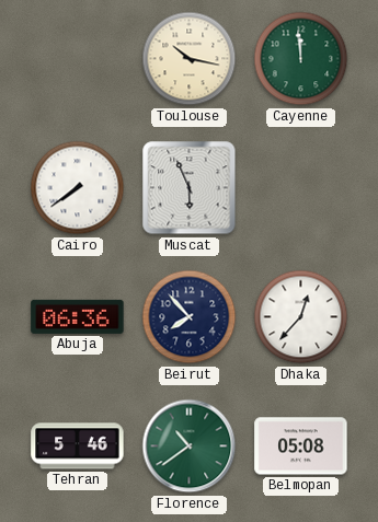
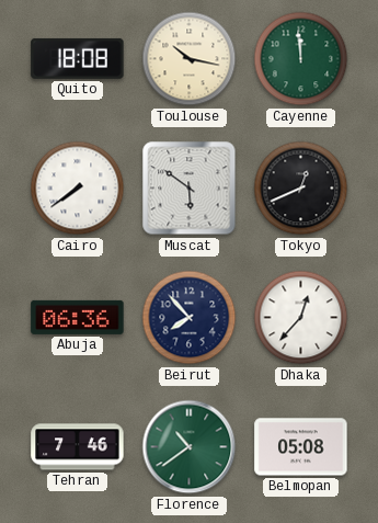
Quito: none -> 18:08 (78, 58)
Muscat: 5:56 -> 5:51 (190, 189)
Tokyo: none -> 12:41 (301, 189)
Tehran: 5:46 -> 7:46 (78, 447)
